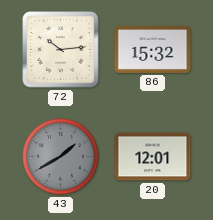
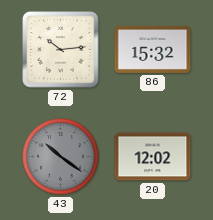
43: 1:40 -> 10:21 (61, 157)
20: 12:01 -> 12:02 (153, 157)
